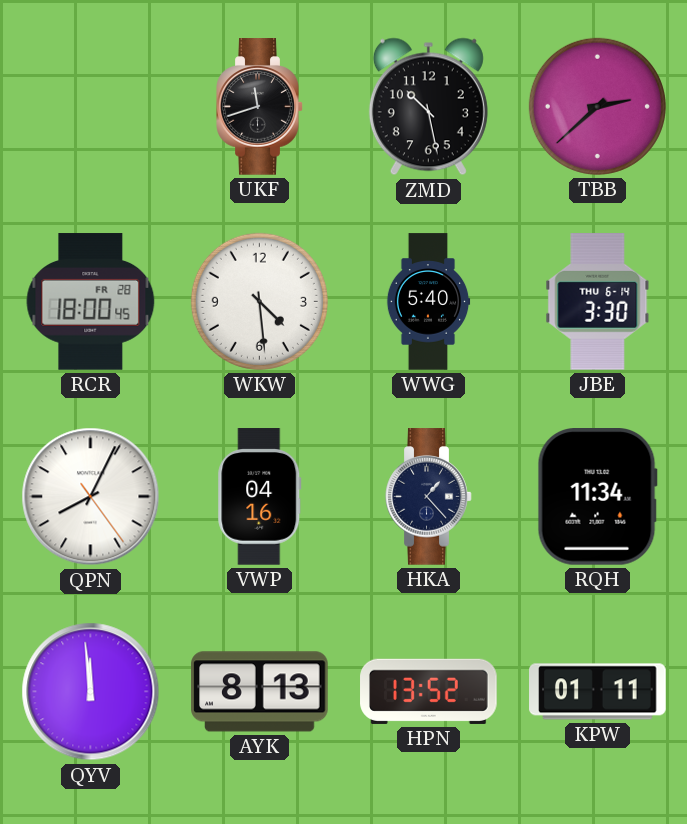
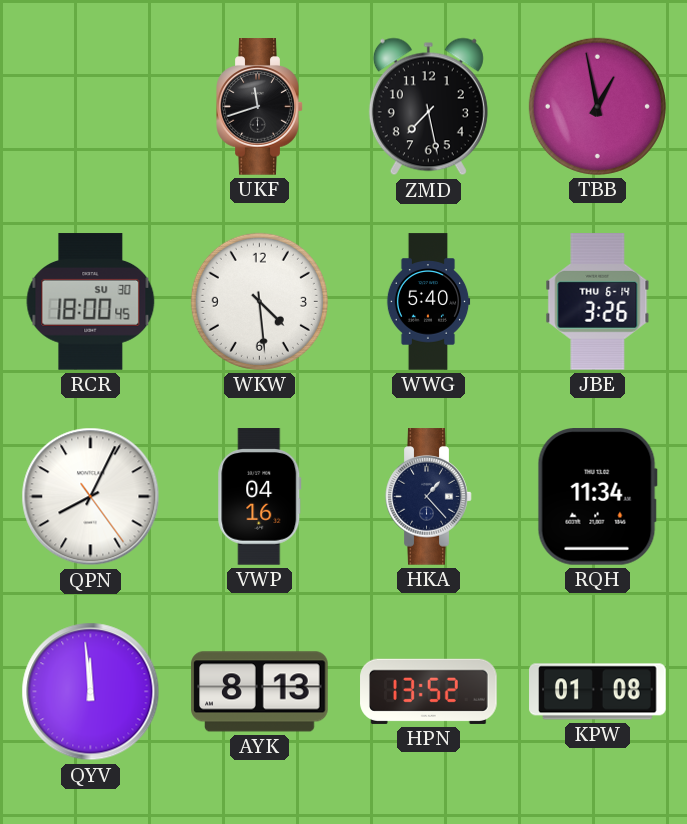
ZMD: 10:28 -> 7:28 (428, 107)
TBB: 2:38 -> 12:58 (597, 106)
RCR date: FR 28 -> SU 30 (91, 302)
JBE: 3:30 -> 3:26 (598, 302)
KPW: 01:11 -> 01:08 (598, 692)
